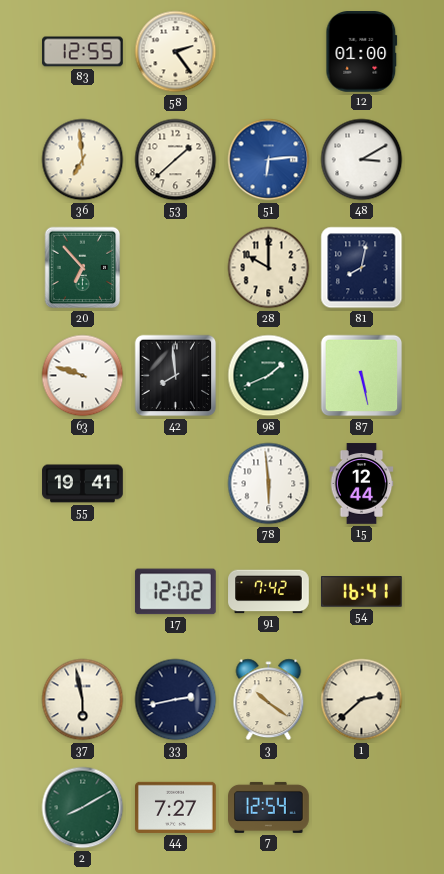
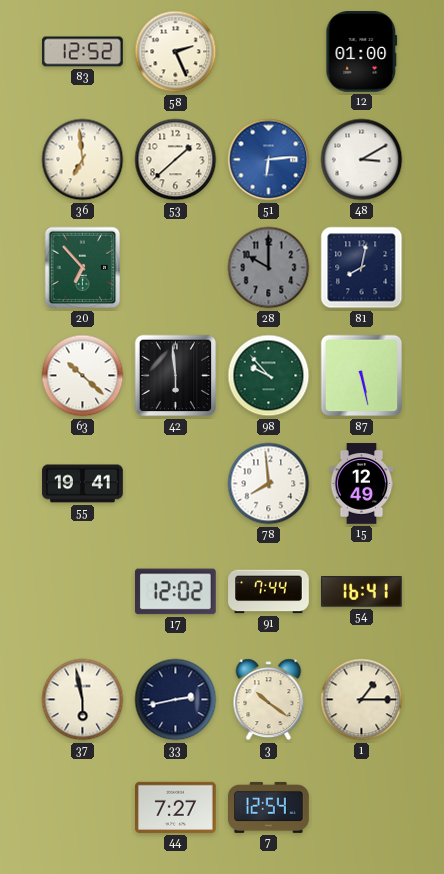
83: 12:55 -> 12:52 (83, 52)
58: 2:24 -> 2:26 (176, 52)
28 dial: cream -> grey (269, 268)
63: 9:48 -> 10:22 (83, 376)
42: 7:59 -> 5:59 (176, 376)
98: 1:41 -> 9:53 (269, 376)
78: 5:59 -> 7:59 (269, 484)
15: 12:44 -> 12:49 (362, 484)
91: 7:42 -> 7:44 (269, 592)
1: 2:38 -> 1:15 (362, 700)
2: 8:10 -> none (83, 808)
